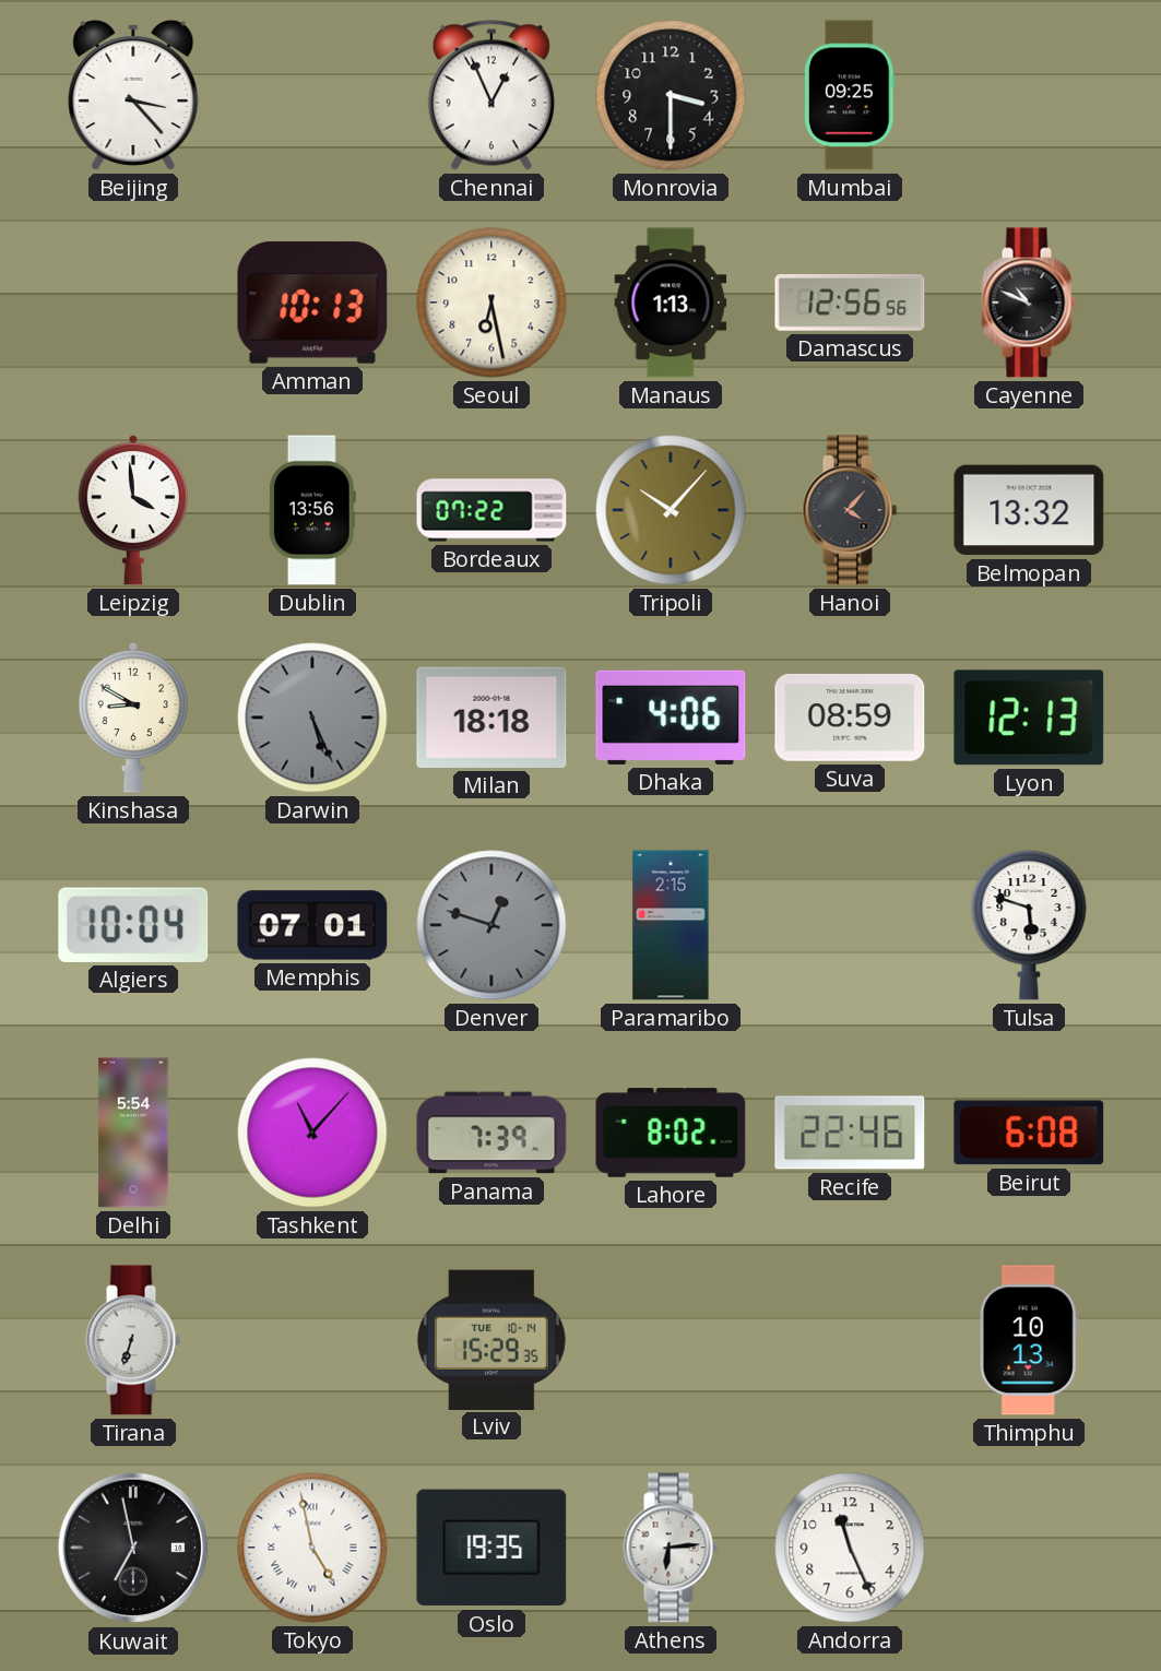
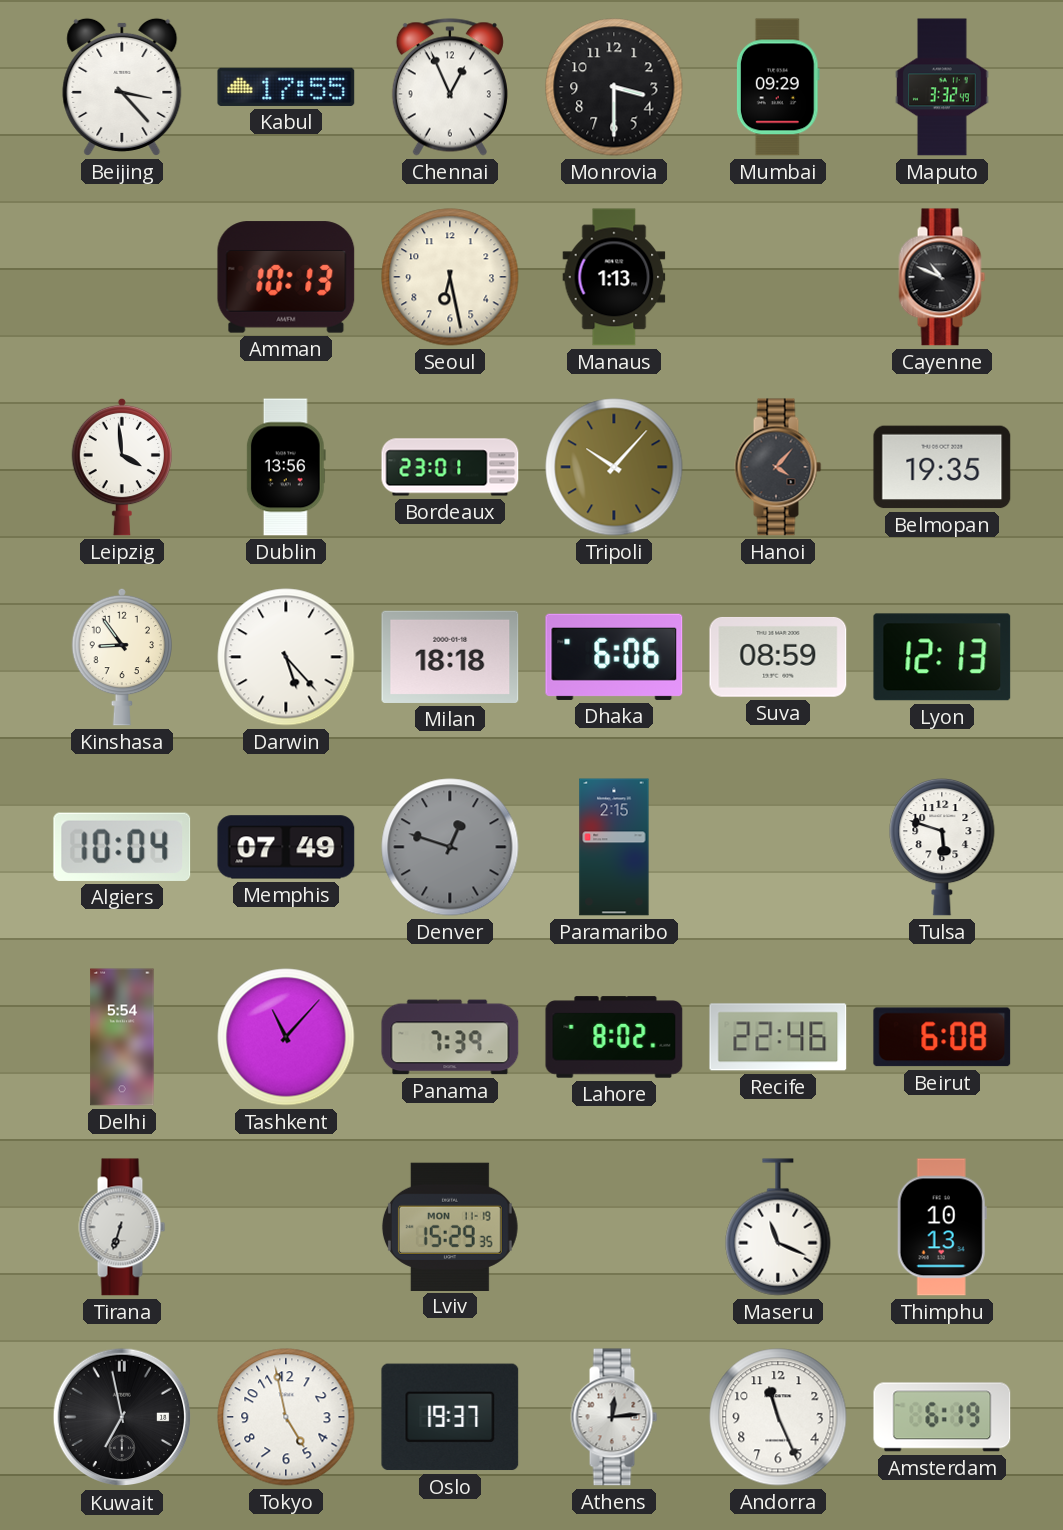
Kabul: none -> 17:55 (286, 87)
Mumbai: 09:25 -> 09:29 (778, 87)
Maputo: none -> 3:32 (942, 87)
Damascus: 12:56 -> none (850, 304)
Bordeaux: 07:22 -> 23:01 (450, 467)
Belmopan: 13:32 -> 19:35 (942, 467)
Kinshasa: 8:50 -> 8:54 (121, 657)
Darwin: 5:26 -> 5:23 (286, 657)
Darwin dial: grey -> white (286, 657)
Dhaka: 4:06 -> 6:06 (614, 657)
Memphis: 07:01 -> 07:49 (286, 847)
Lviv date: TUE 10-14 -> MON 11-19 (450, 1226)
Maseru: none -> 11:19 (778, 1227)
Tokyo numerals: Roman -> Arabic (286, 1417)
Oslo: 19:35 -> 19:37 (450, 1417)
Athens: 6:14 -> 12:14 (614, 1417)
Amsterdam: none -> 6:19 (942, 1417)
